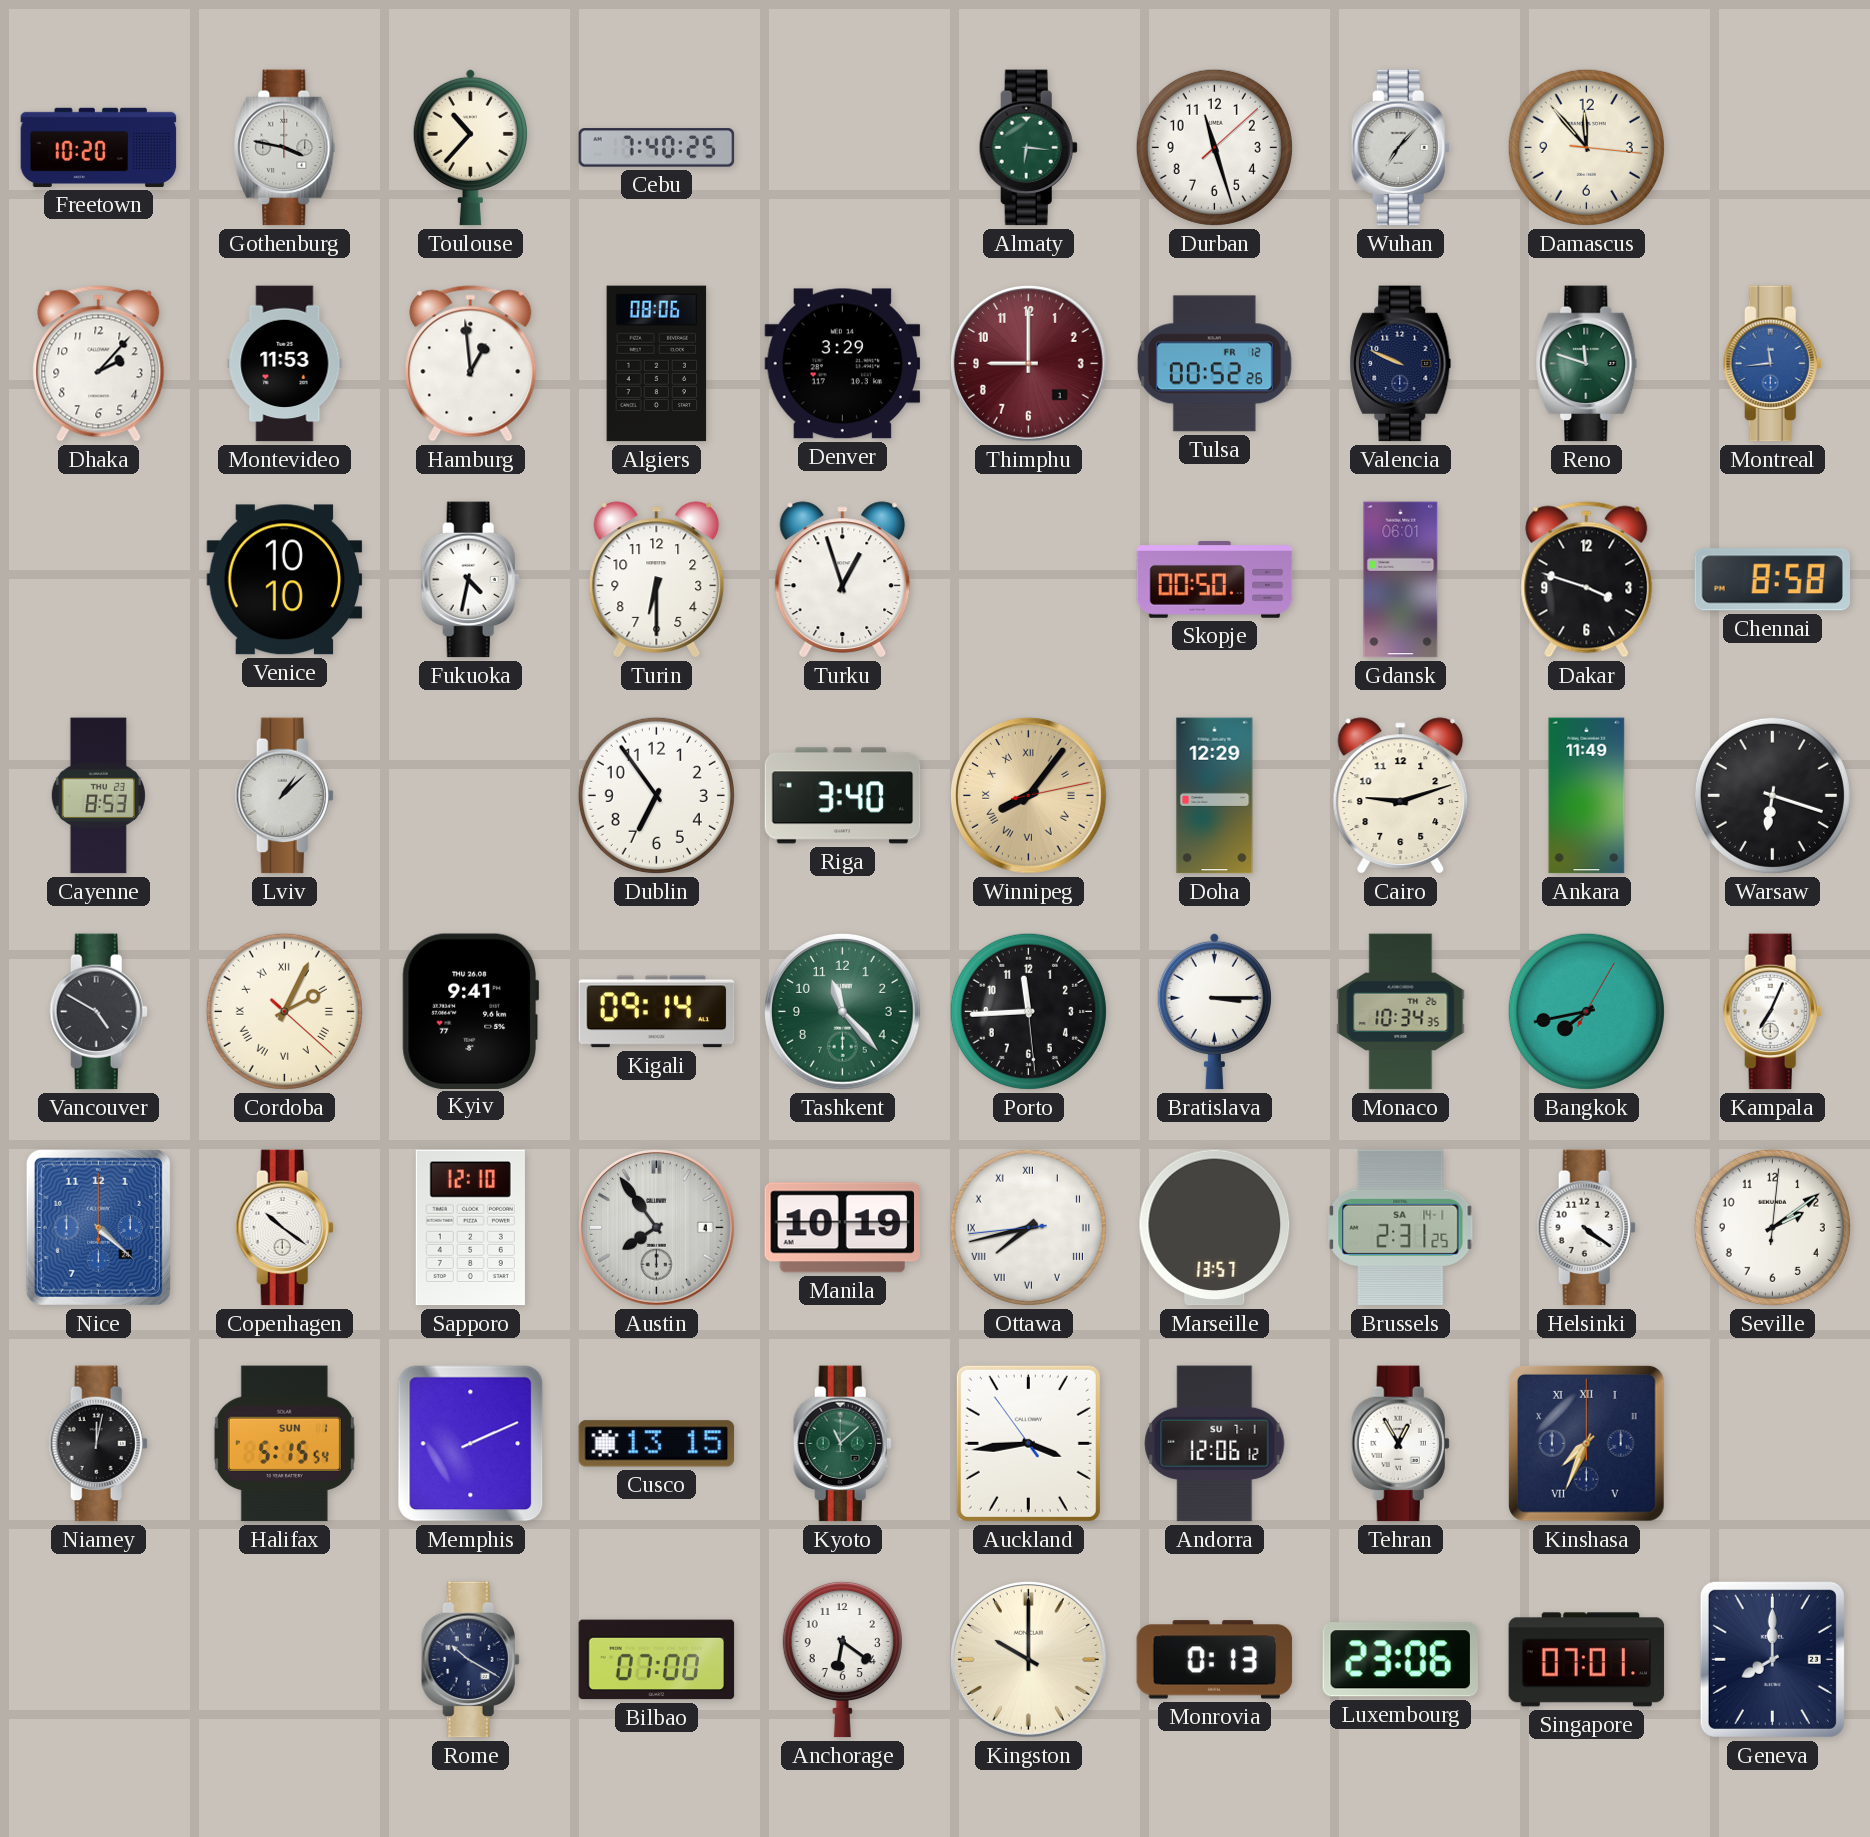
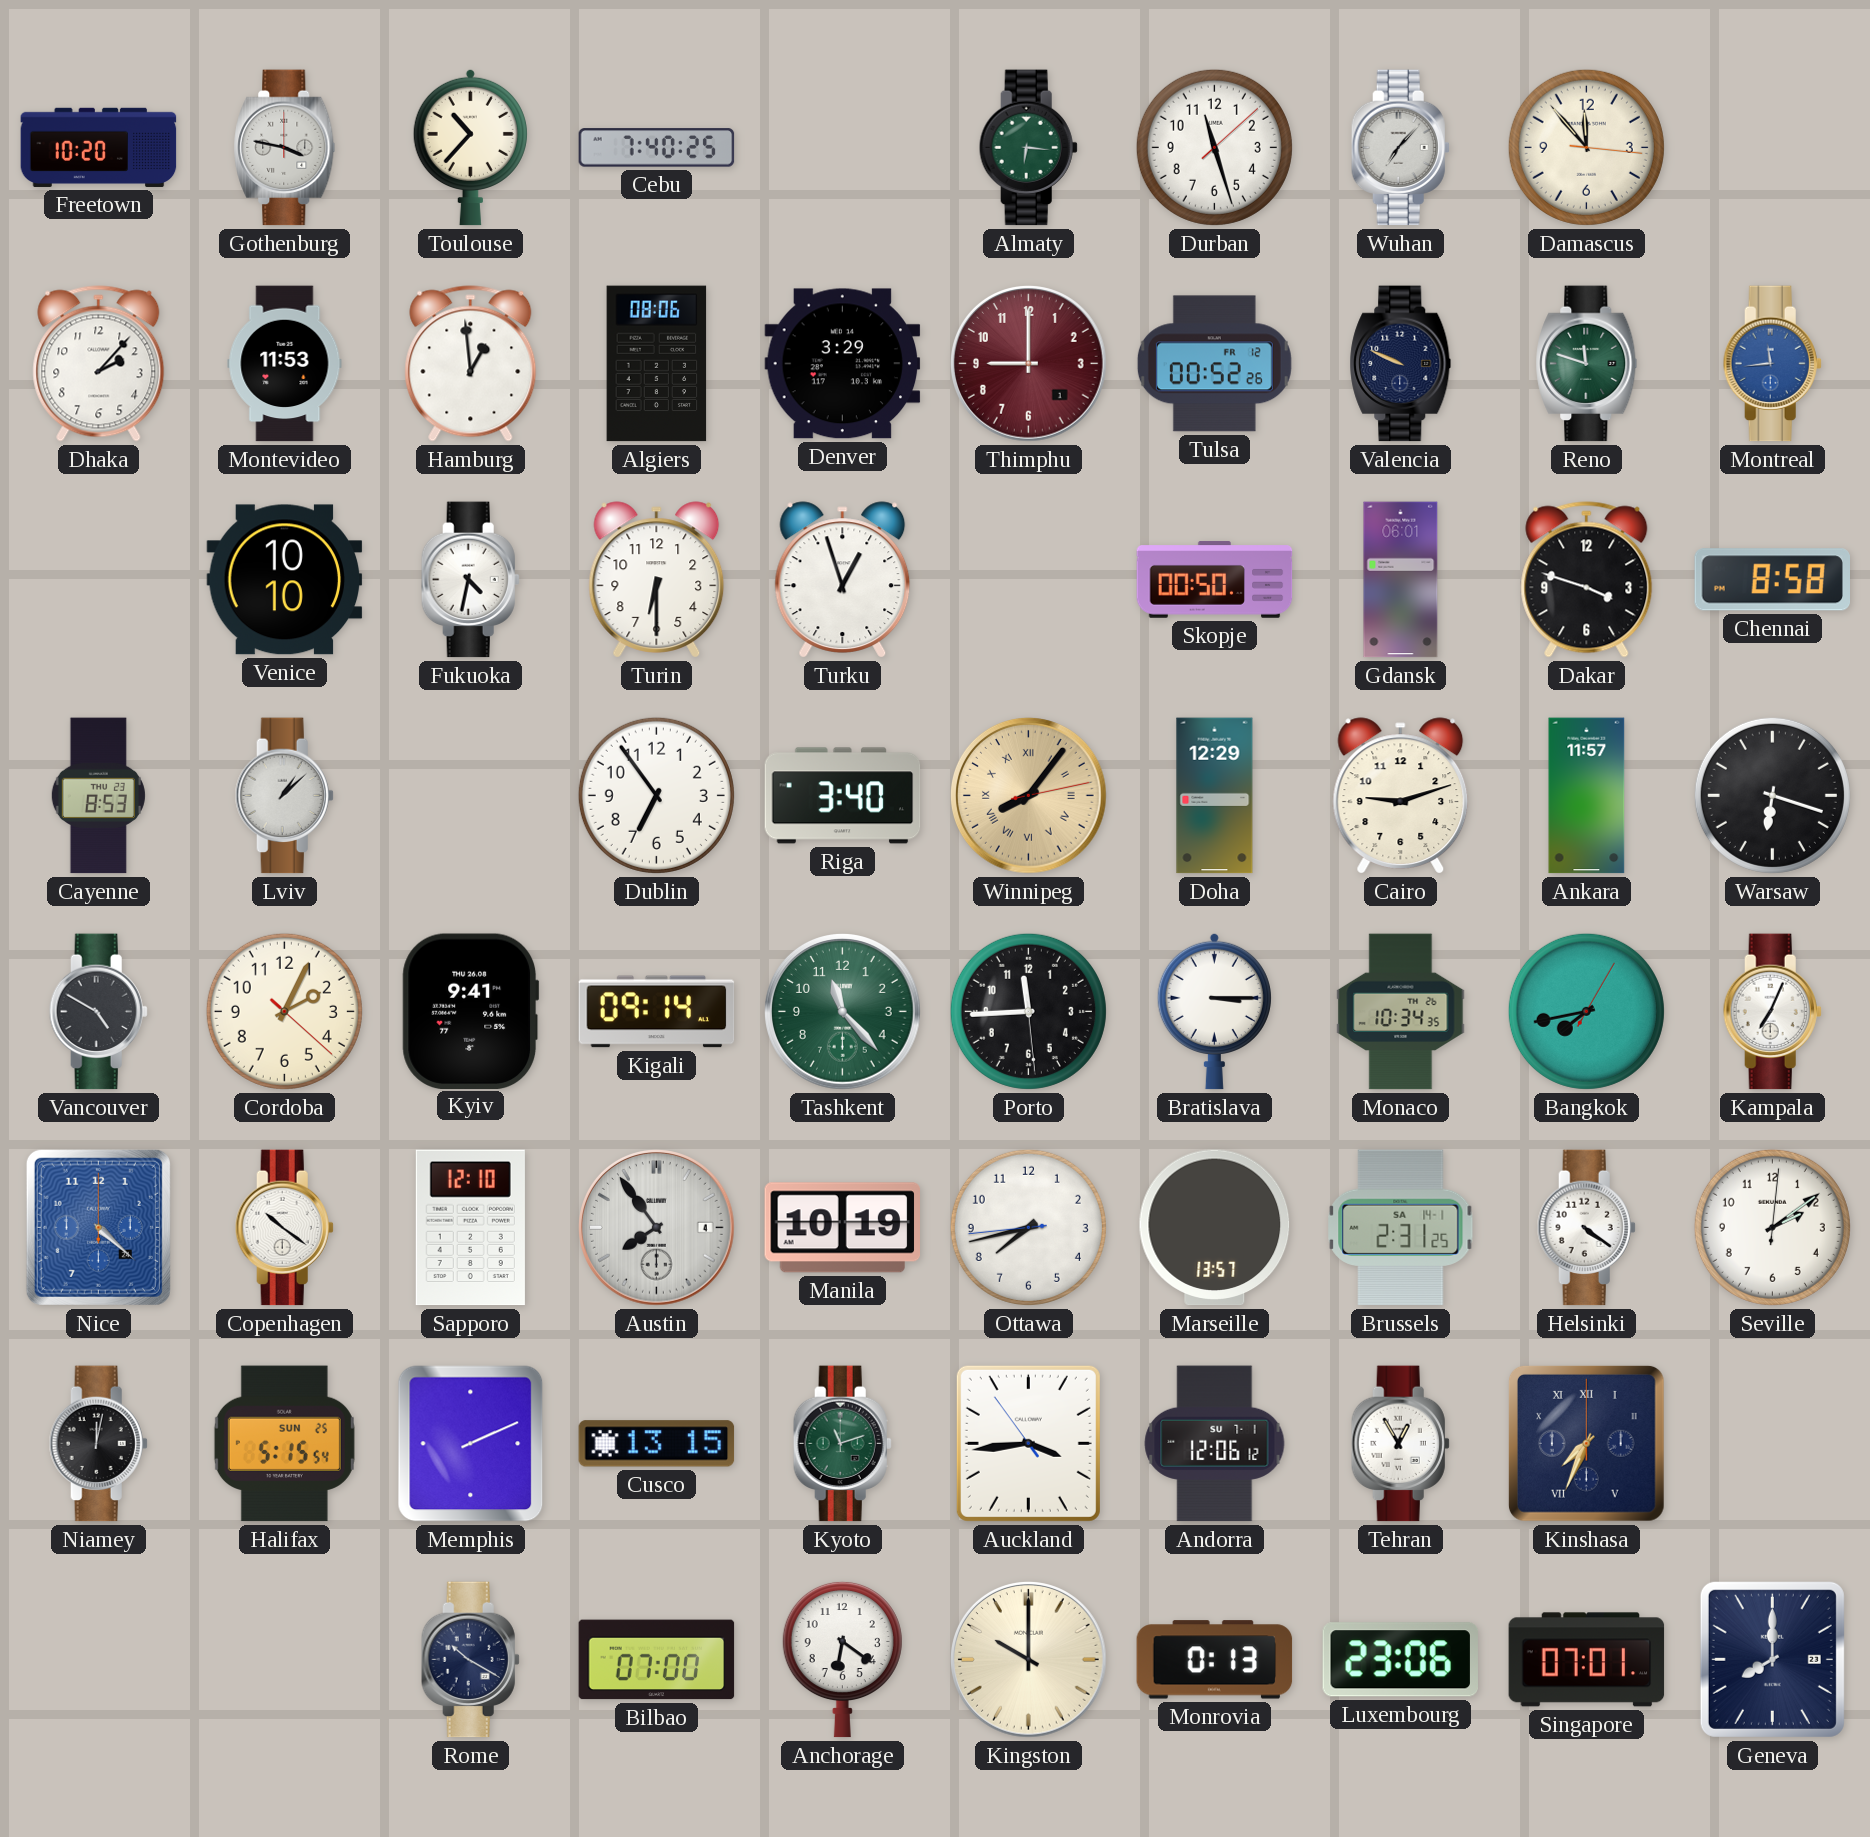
Ankara: 11:49 -> 11:57 (1587, 796)
Cordoba numerals: Roman -> Arabic (284, 1011)
Ottawa numerals: Roman -> Arabic (1028, 1227)
Halifax date: SUN 1 -> SUN 25 (284, 1444)
Kyoto: 11:08 -> 11:12 (842, 1444)
